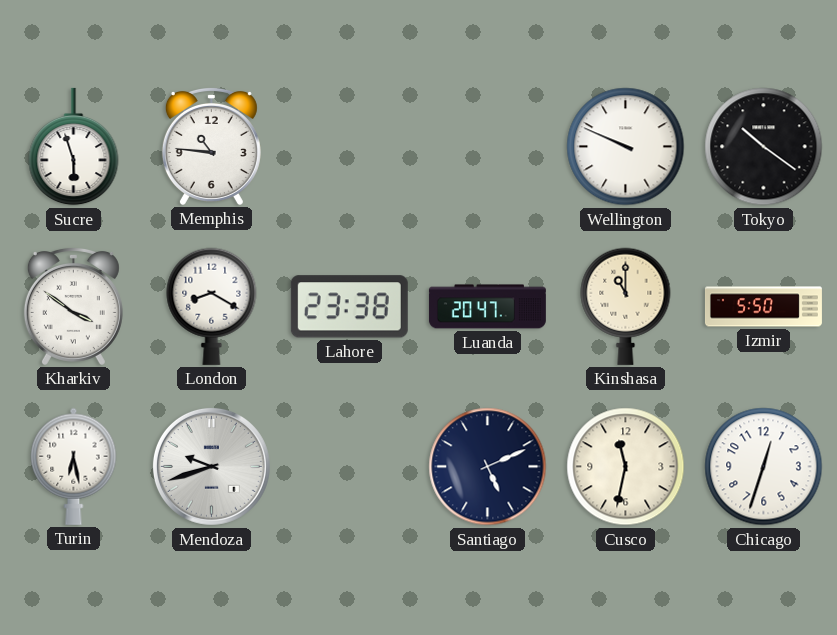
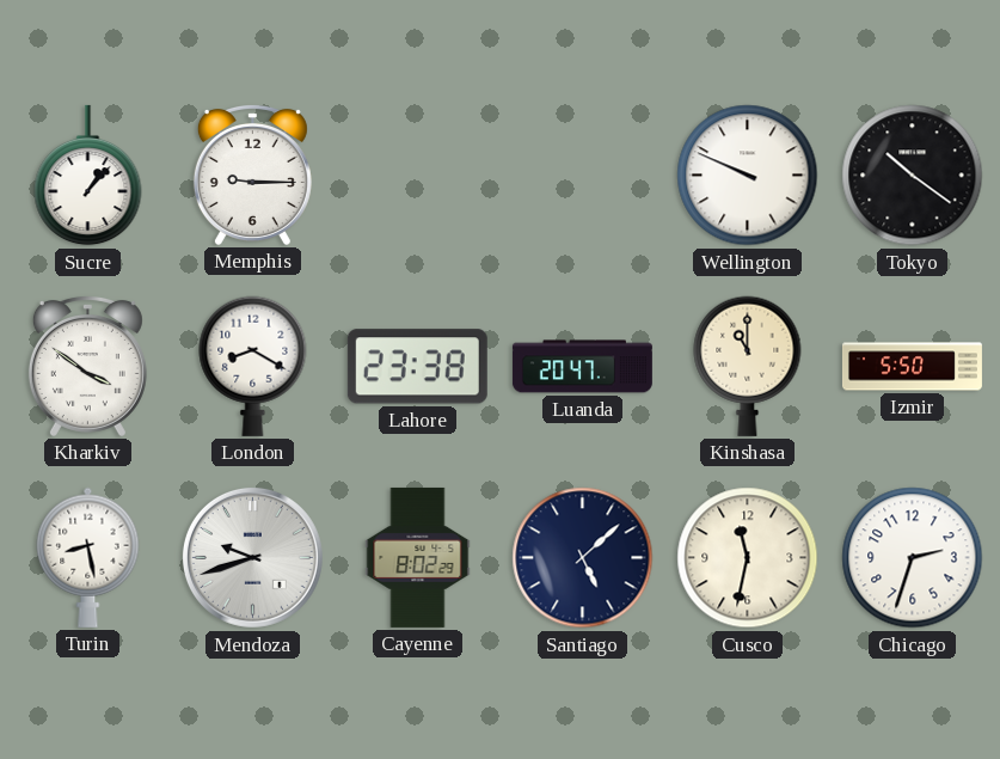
Sucre: 5:57 -> 1:07 (88, 176)
Memphis: 10:46 -> 9:15 (252, 175)
Turin: 6:28 -> 8:28 (88, 557)
Cayenne: none -> 8:02 (418, 557)
Santiago: 5:11 -> 5:08 (583, 558)
Chicago: 12:33 -> 2:33 (913, 558)
